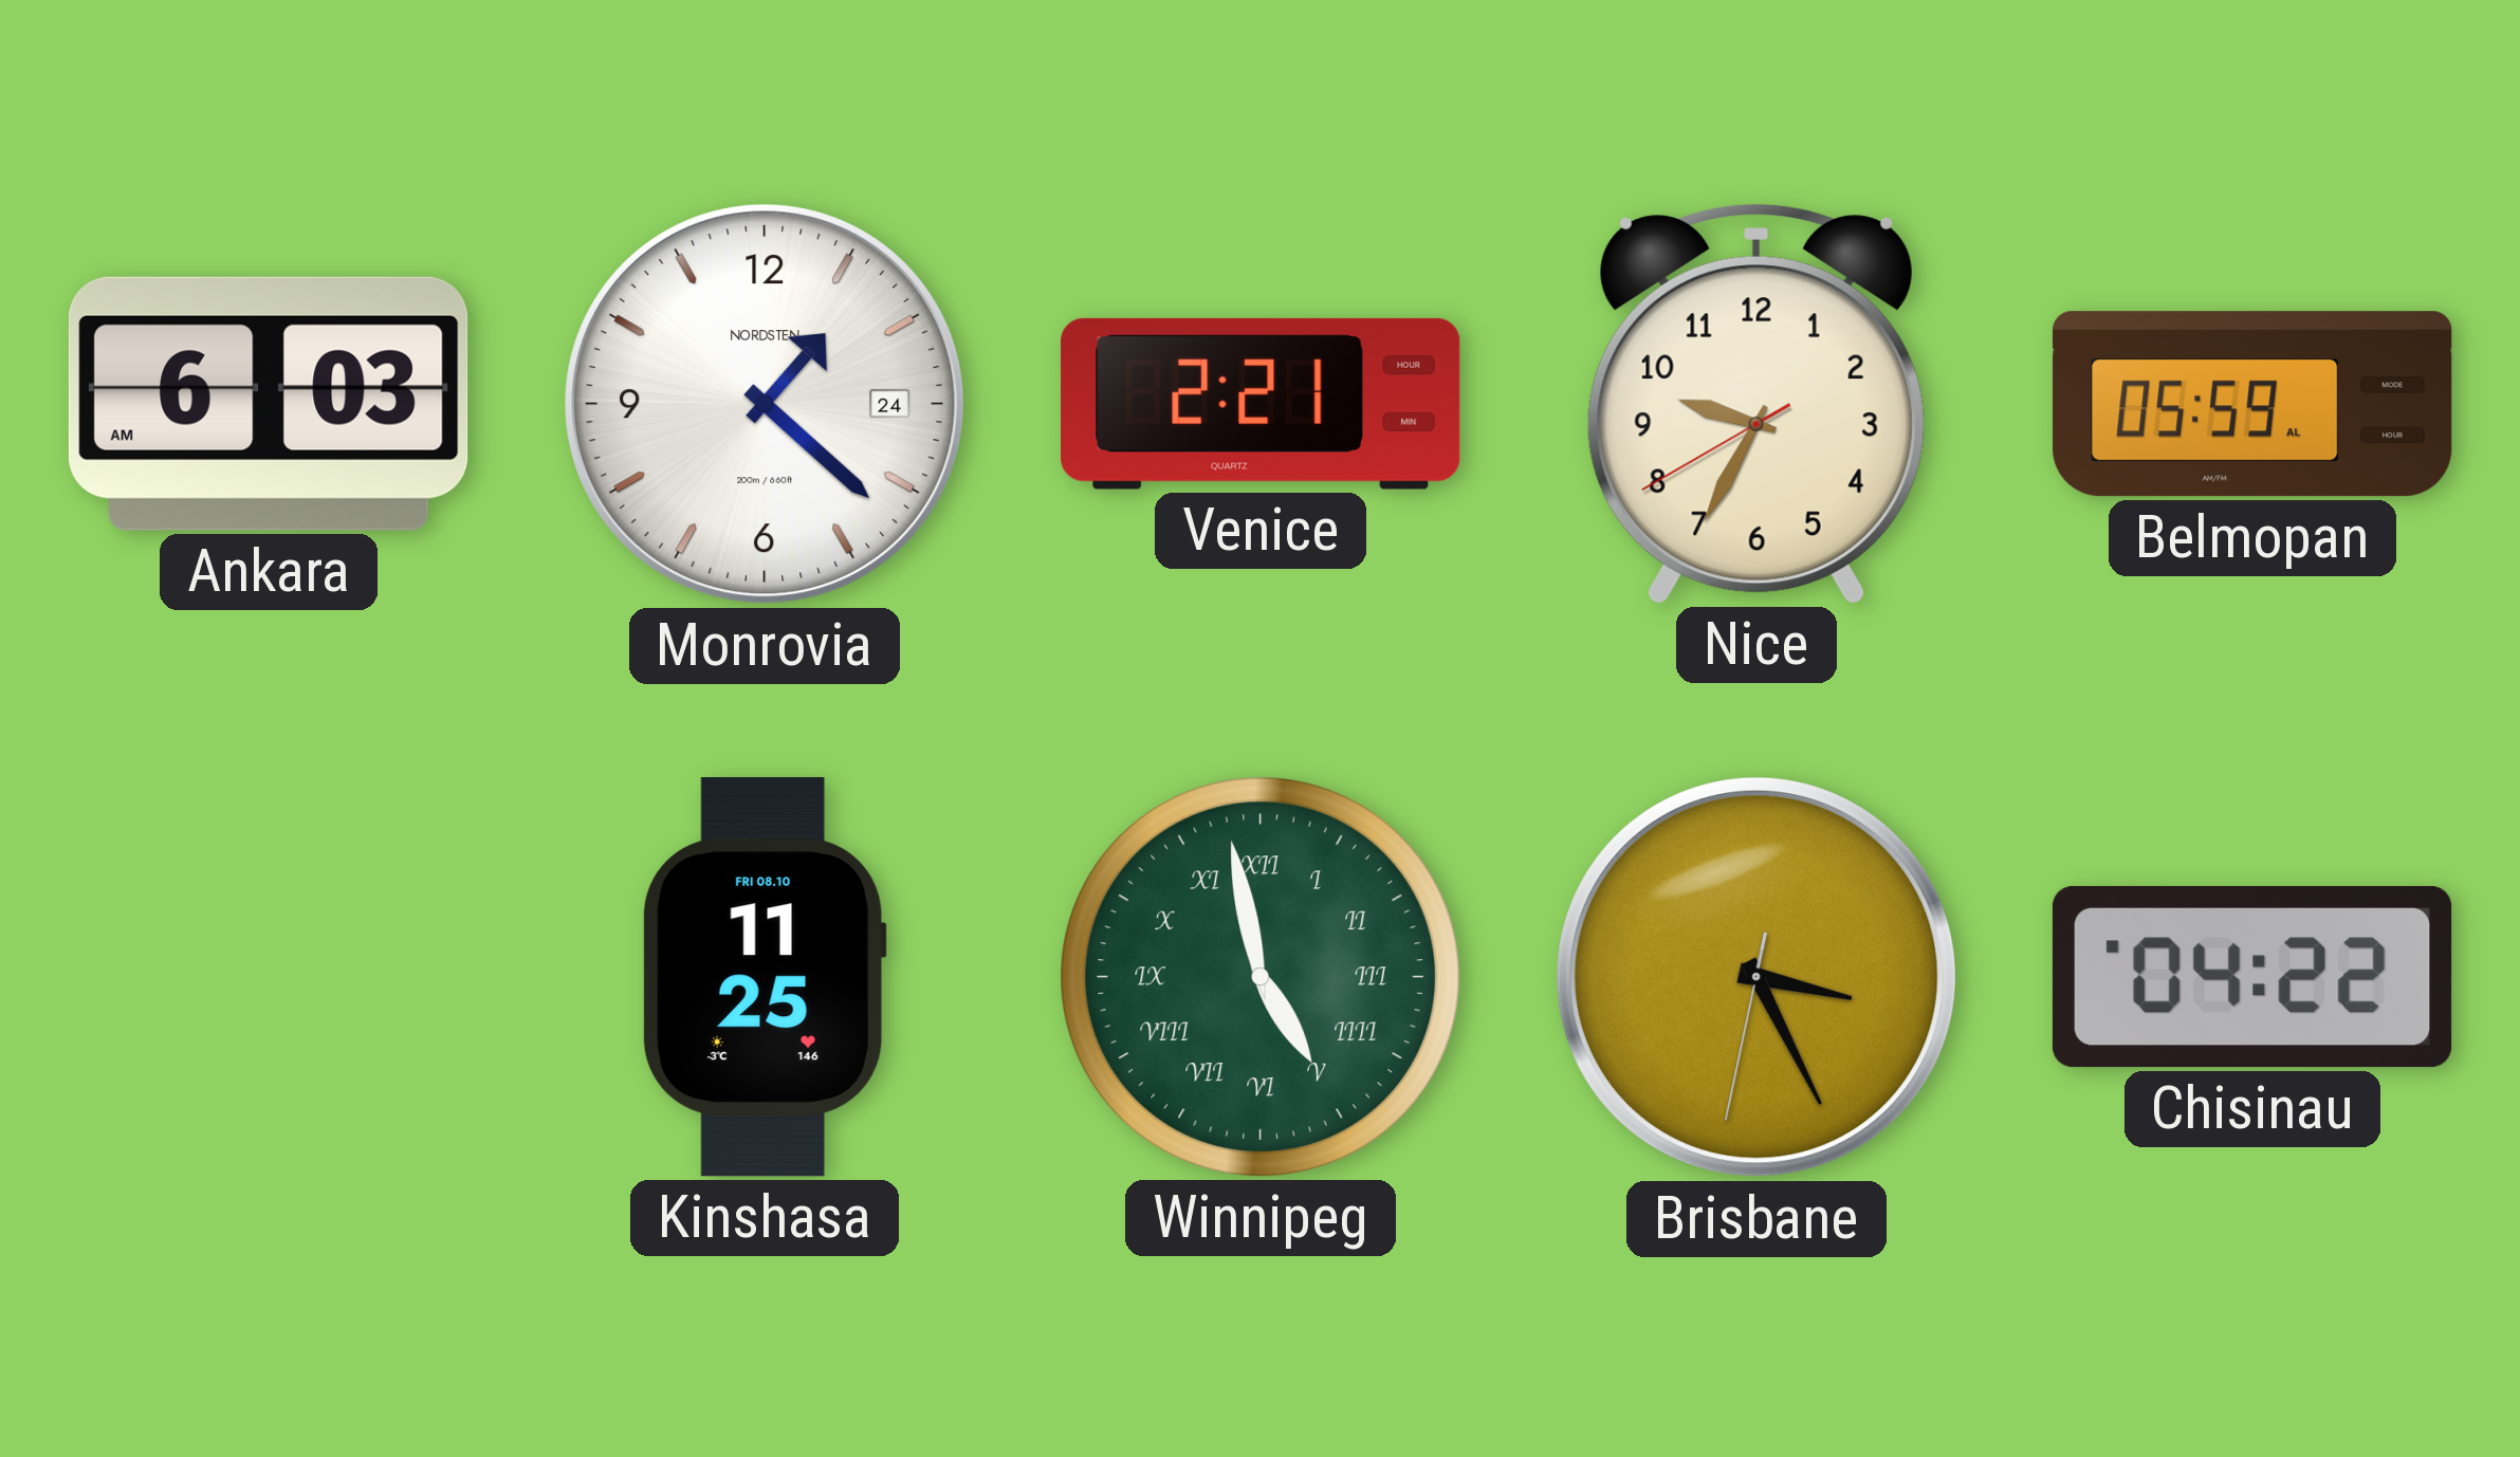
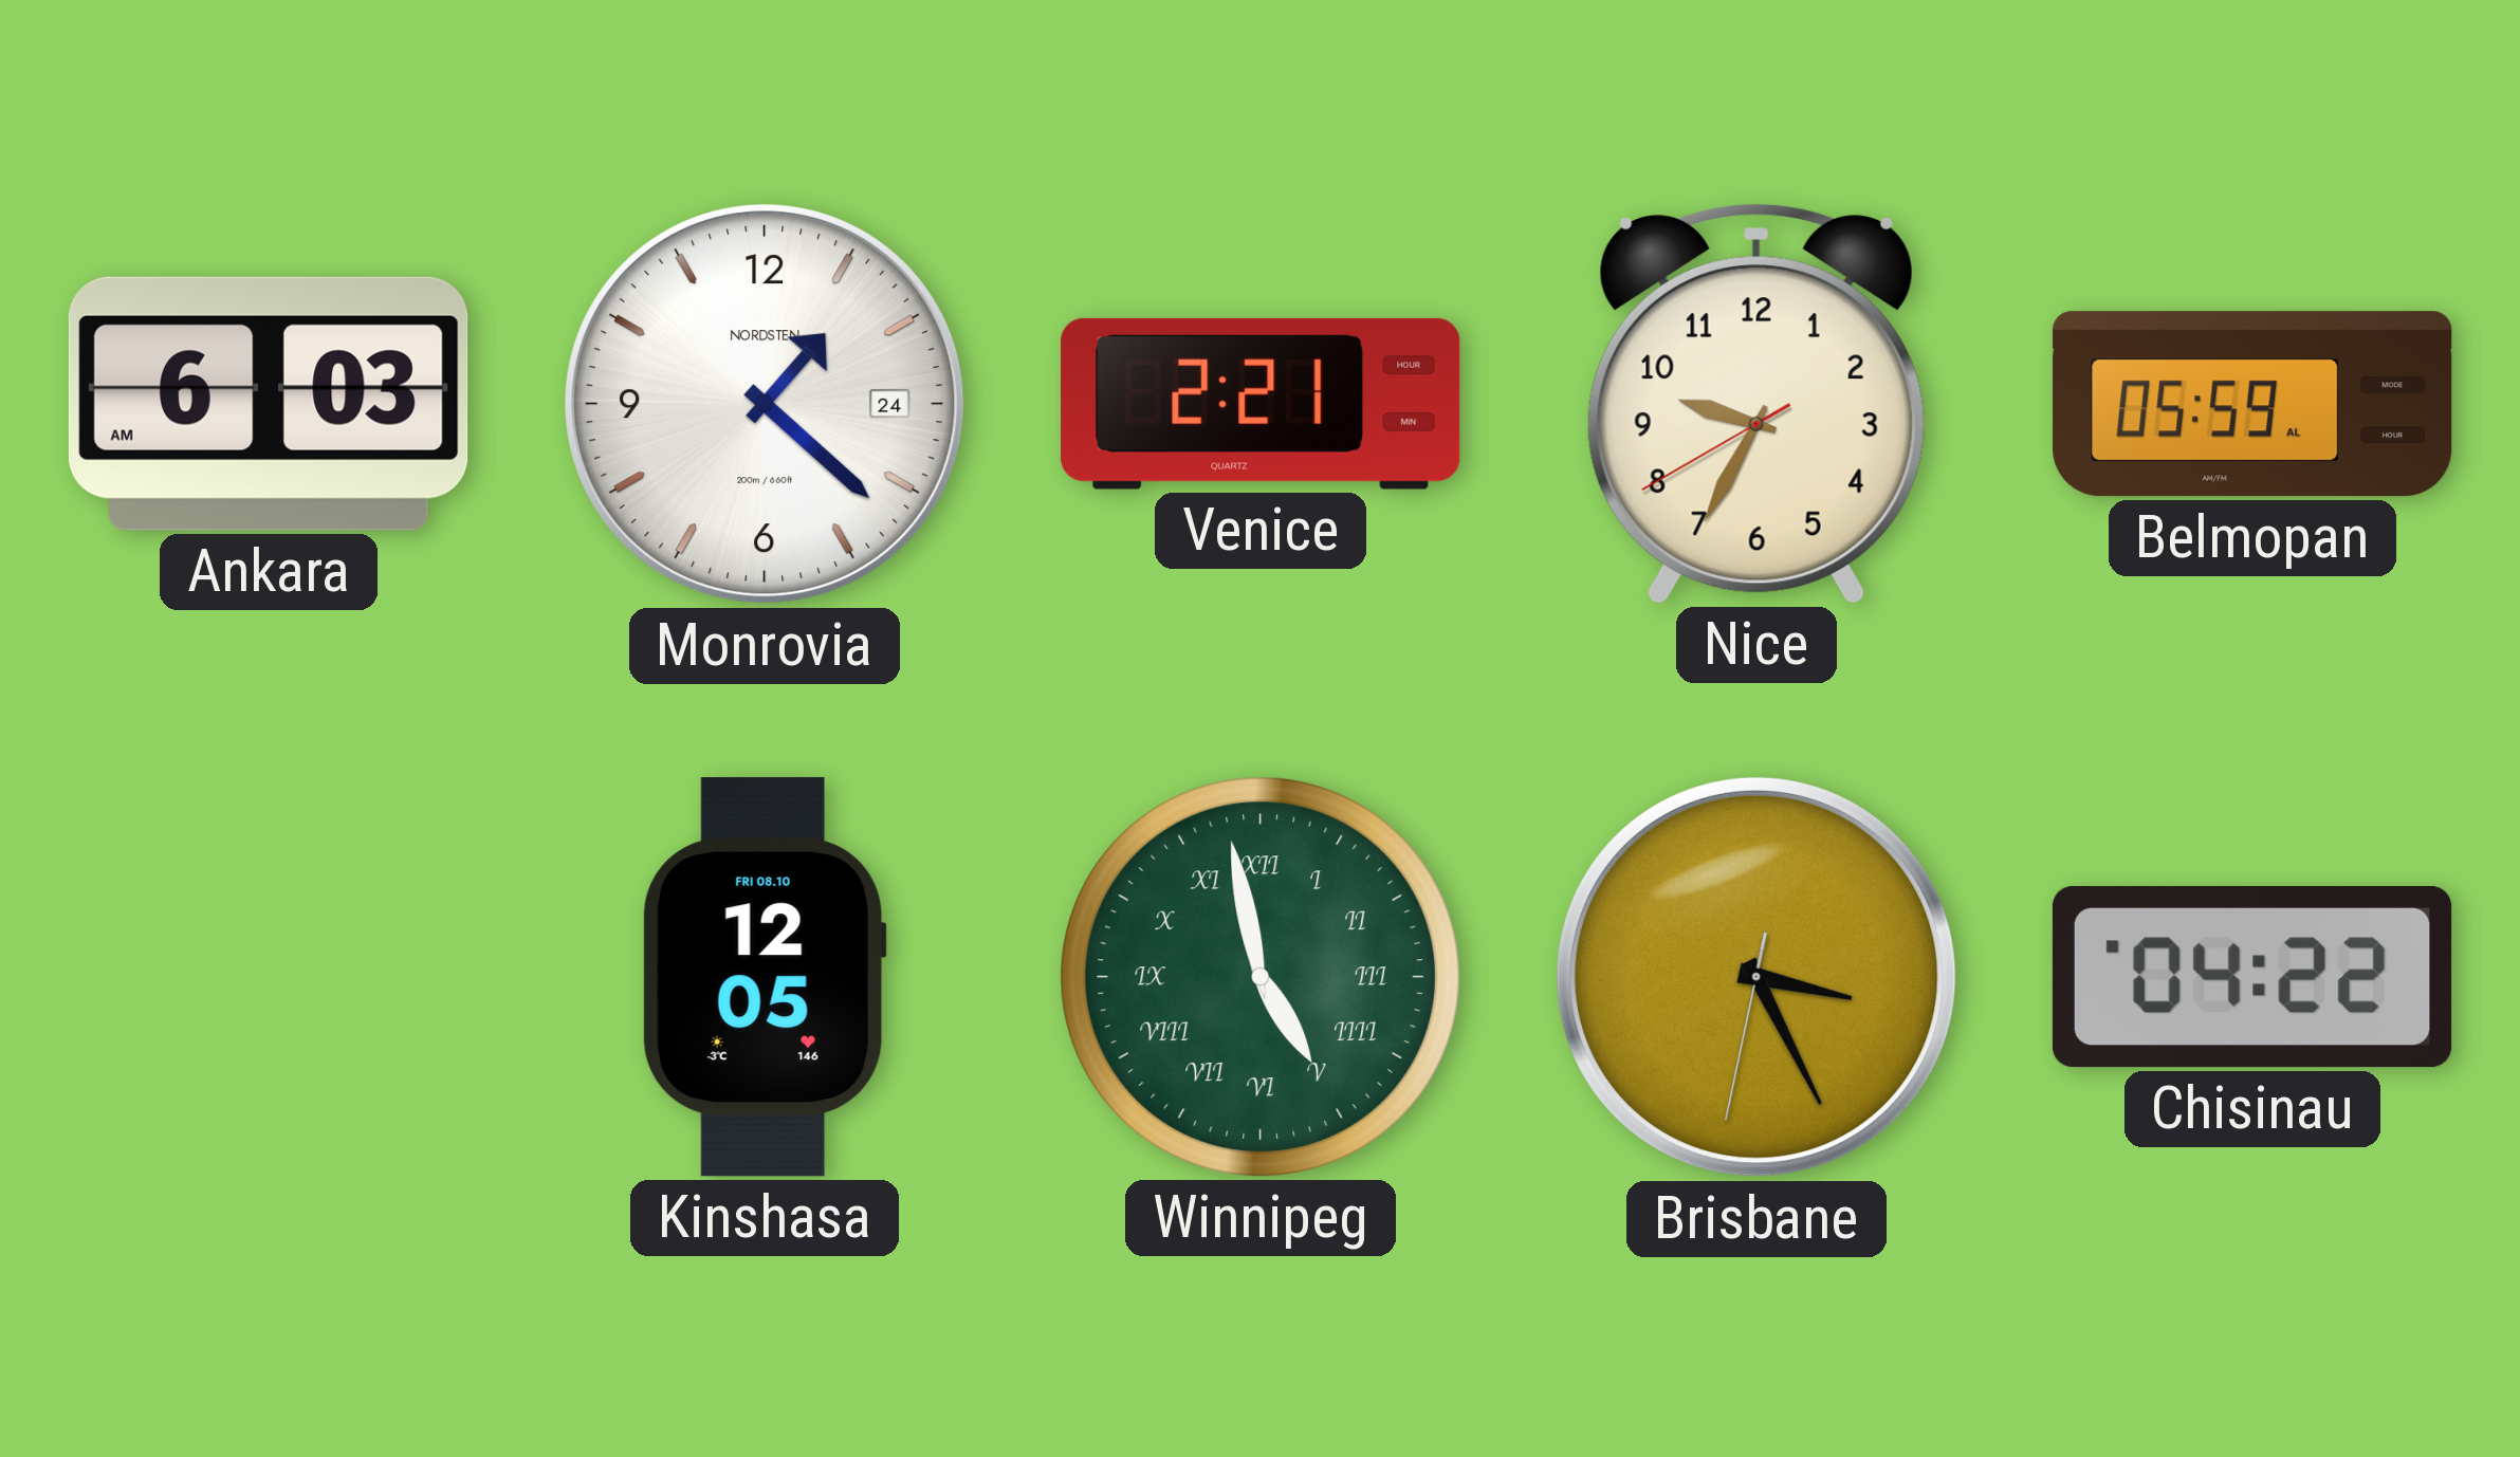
Kinshasa: 11:25 -> 12:05 (765, 977)
